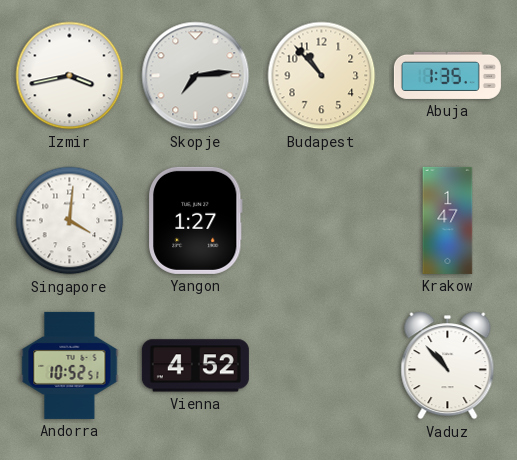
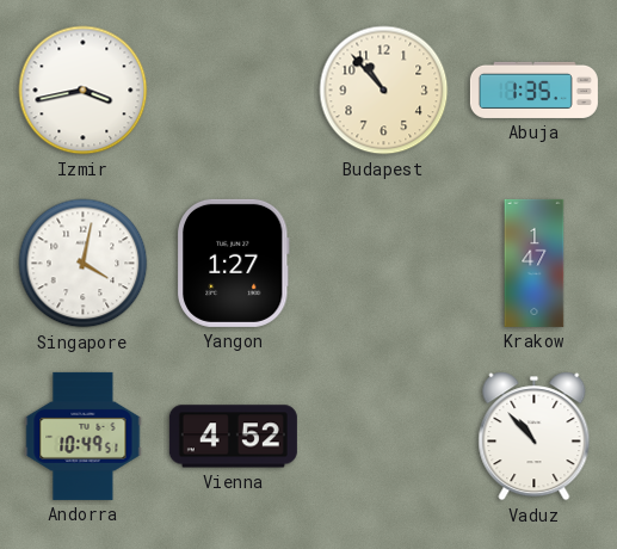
Skopje: 7:14 -> none (196, 76)
Singapore: 4:01 -> 4:02 (84, 264)
Andorra: 10:52 -> 10:49 (84, 436)
